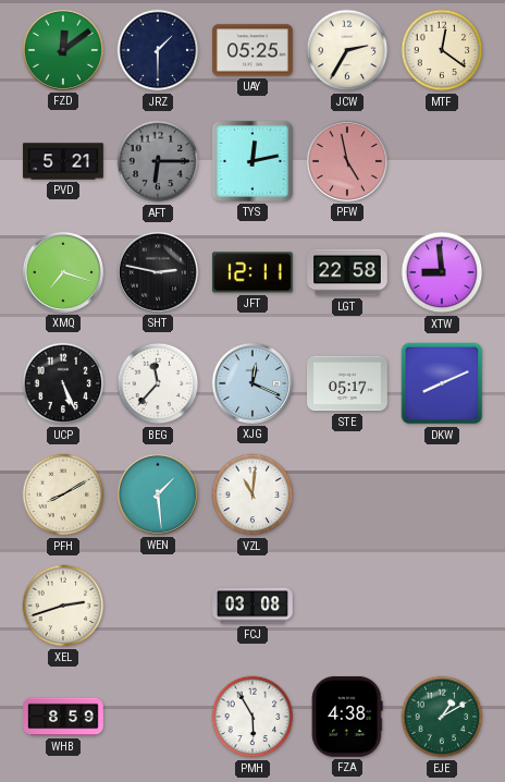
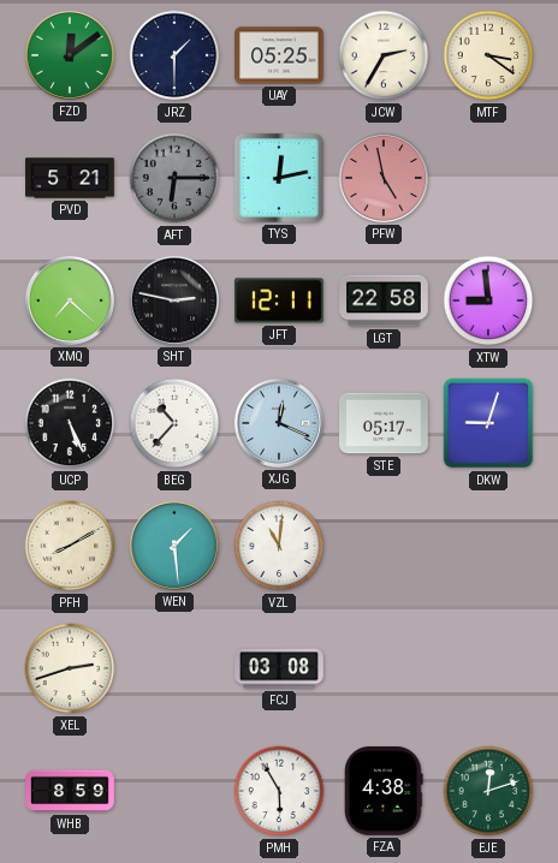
MTF: 12:21 -> 3:21 (488, 55)
XMQ: 7:18 -> 7:22 (70, 300)
BEG: 11:37 -> 10:37 (174, 423)
DKW: 8:11 -> 9:03 (488, 423)
EJE: 1:10 -> 12:12 (488, 791)
